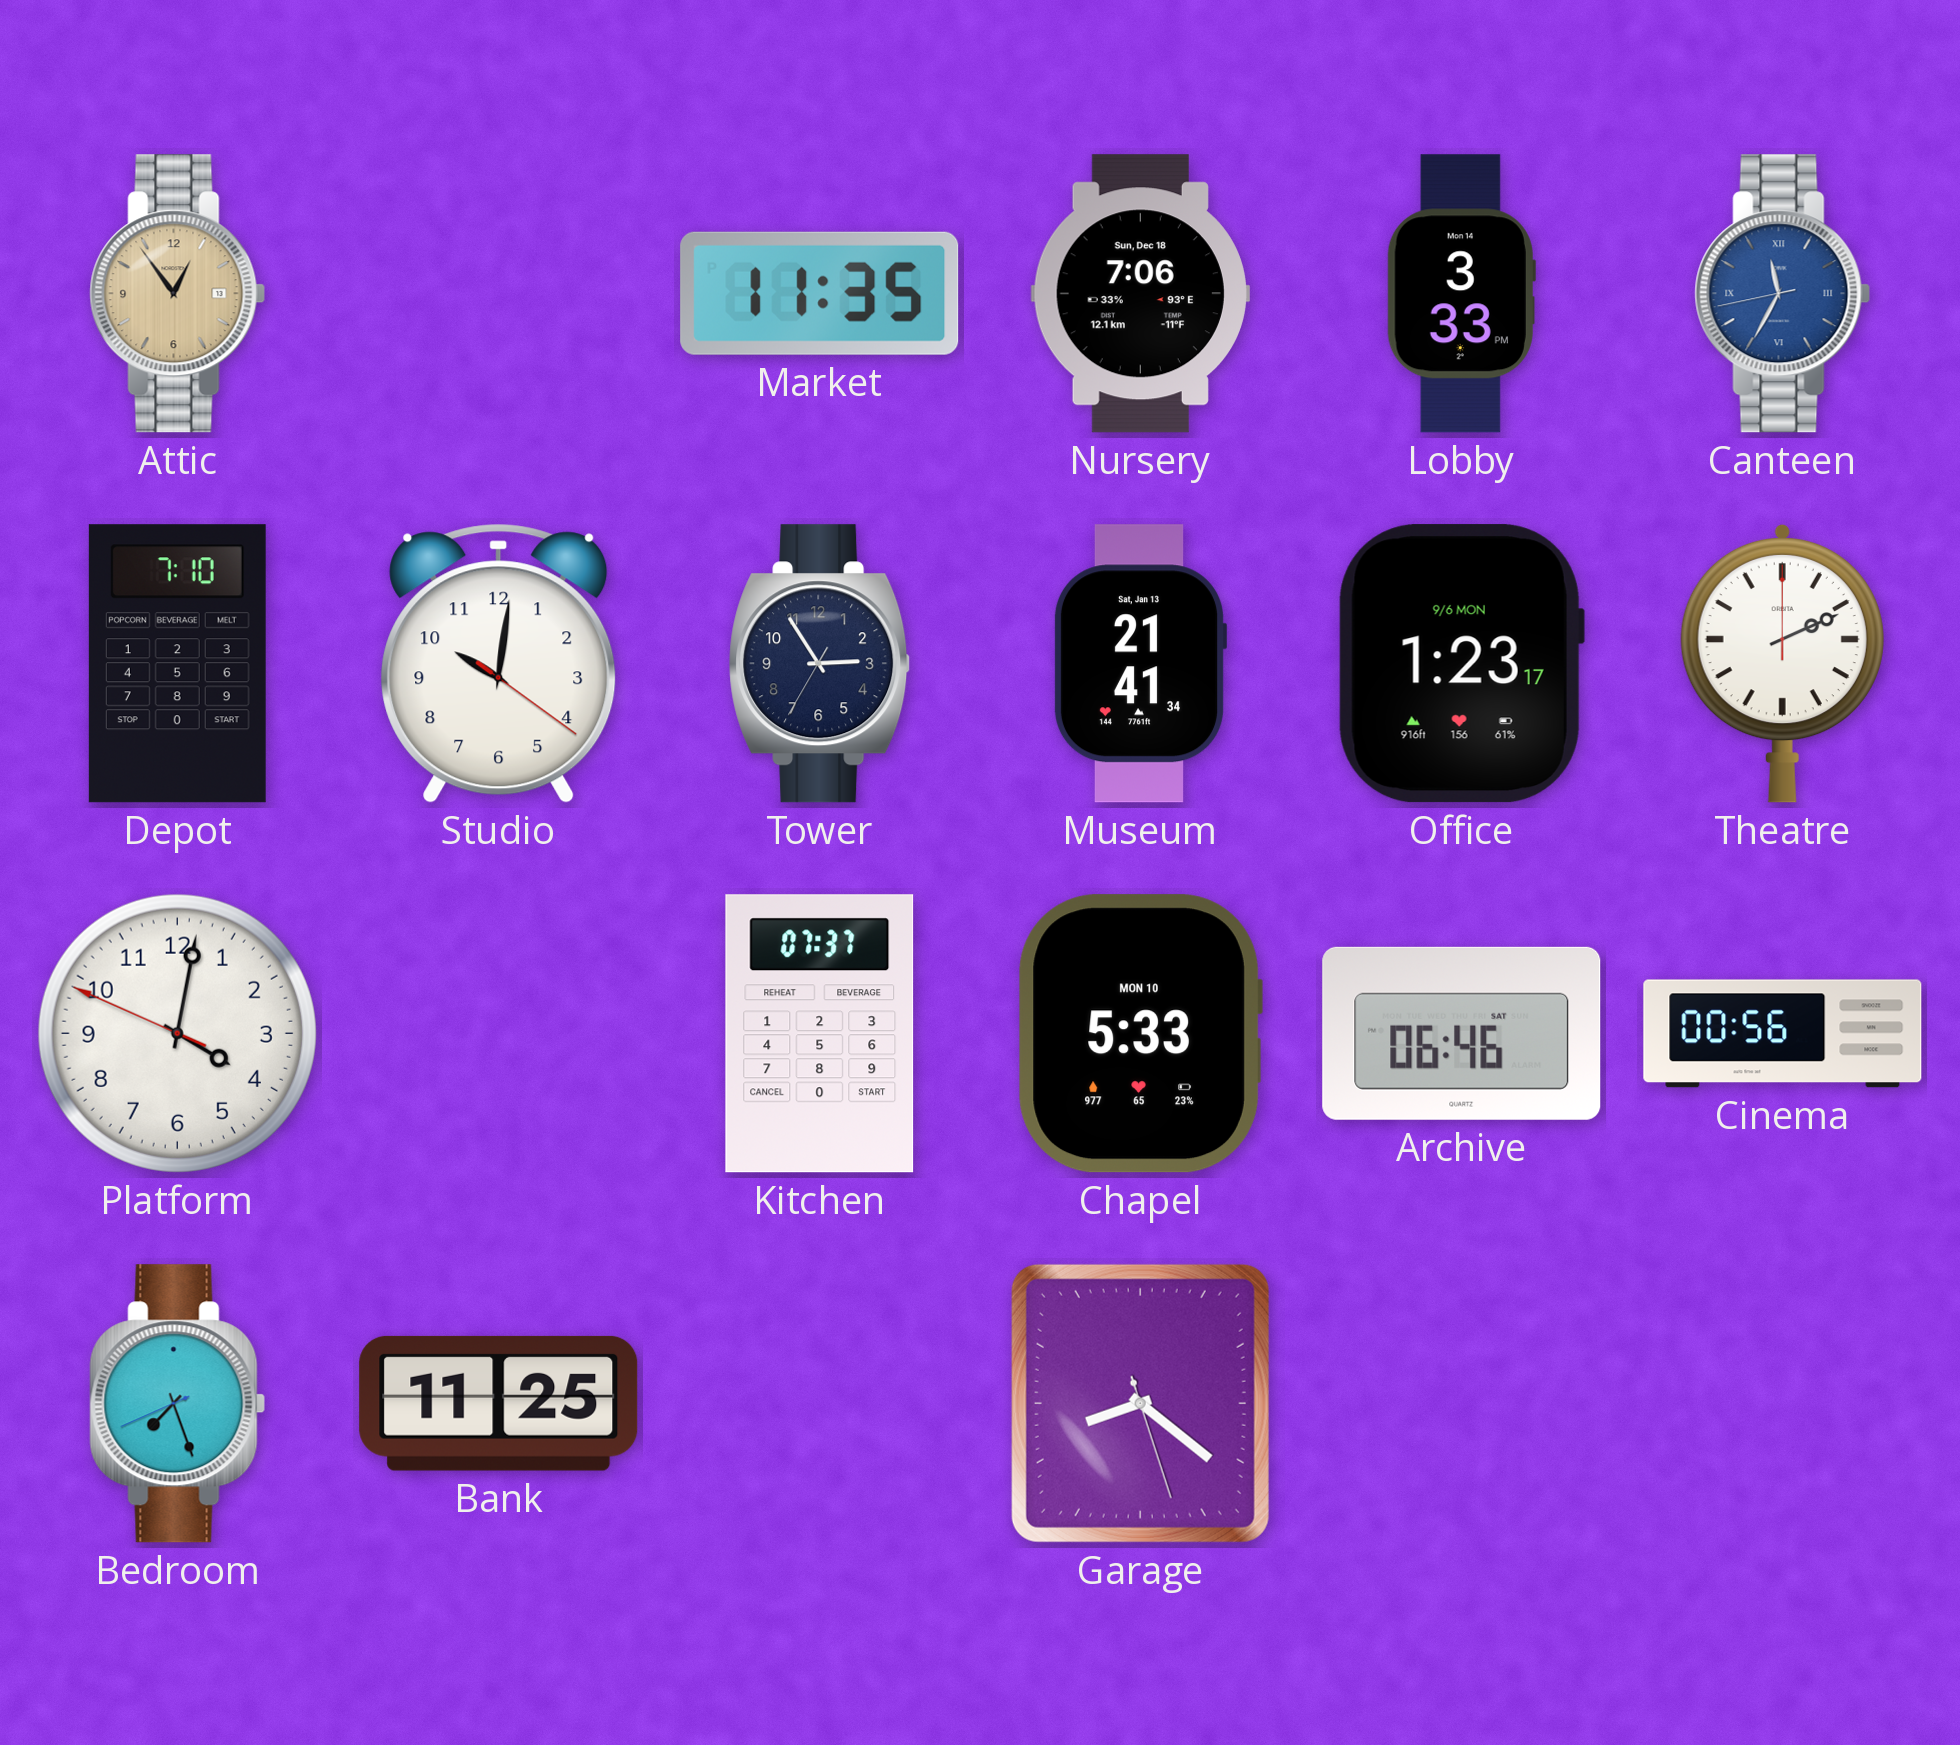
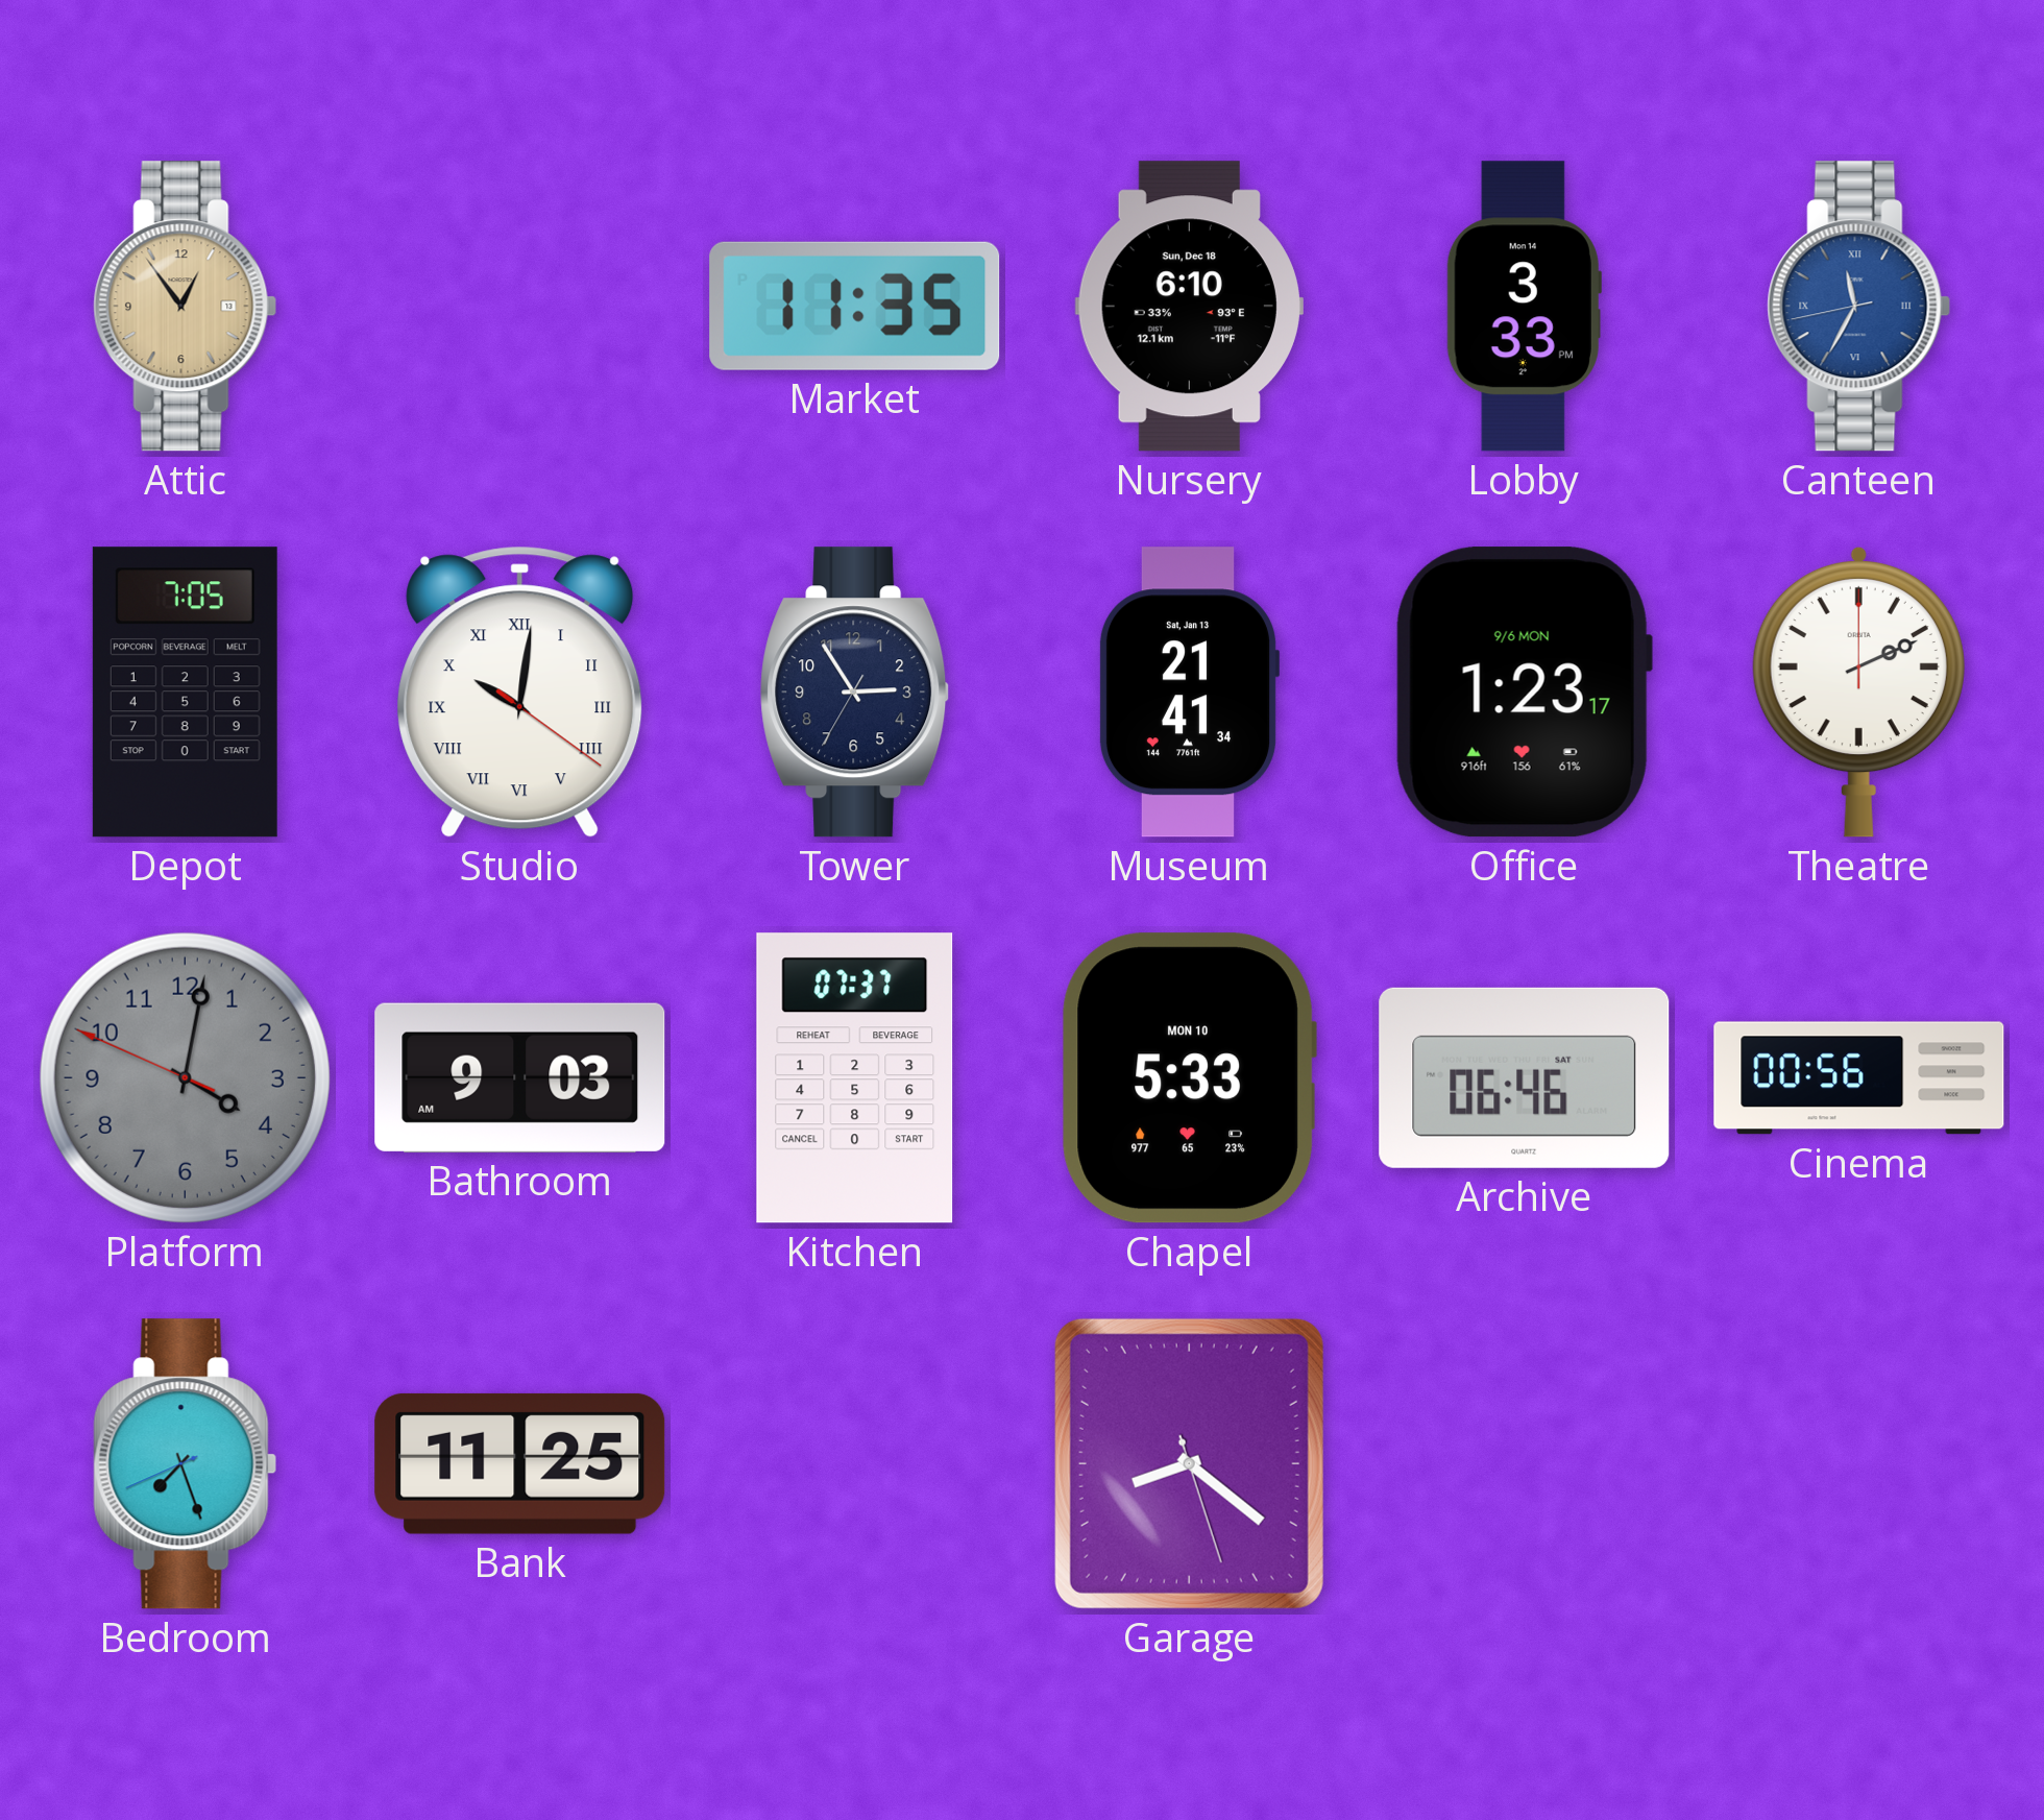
Nursery: 7:06 -> 6:10 (1189, 307)
Depot: 7:10 -> 7:05 (185, 693)
Studio numerals: Arabic -> Roman (520, 691)
Platform dial: white -> grey (185, 1077)
Bathroom: none -> 9:03 (520, 1077)
